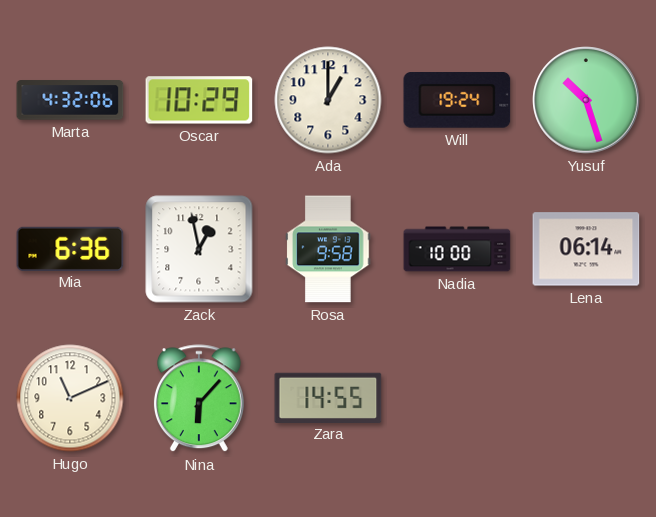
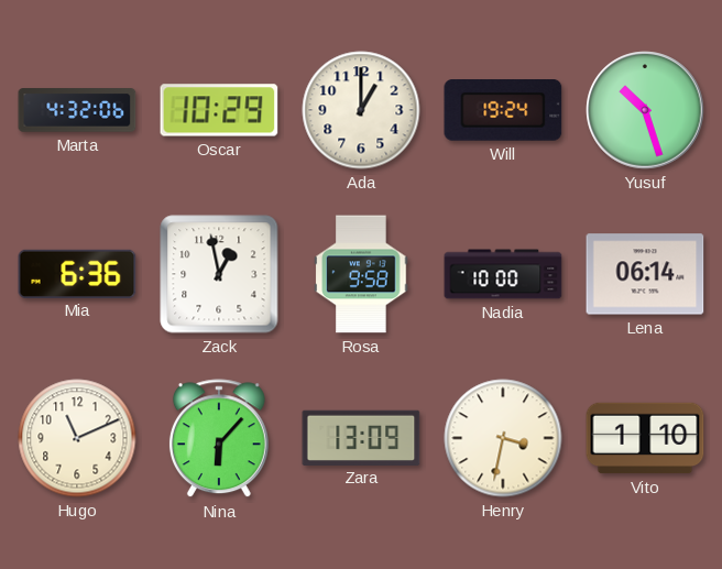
Zara: 14:55 -> 13:09 (361, 437)
Henry: none -> 3:32 (503, 438)
Vito: none -> 1:10 (645, 438)
